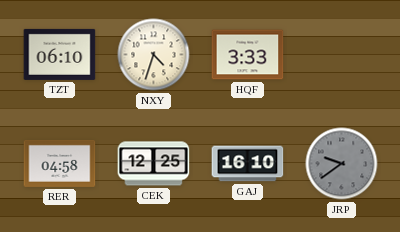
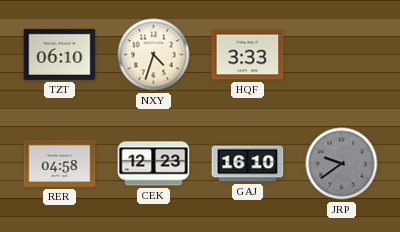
CEK: 12:25 -> 12:23 (154, 164)
